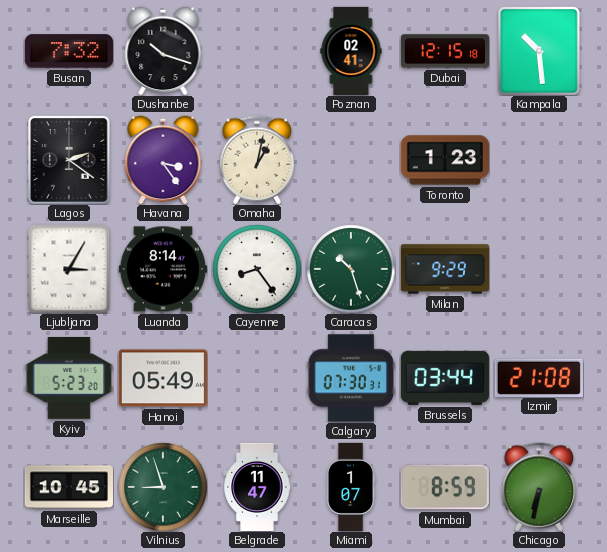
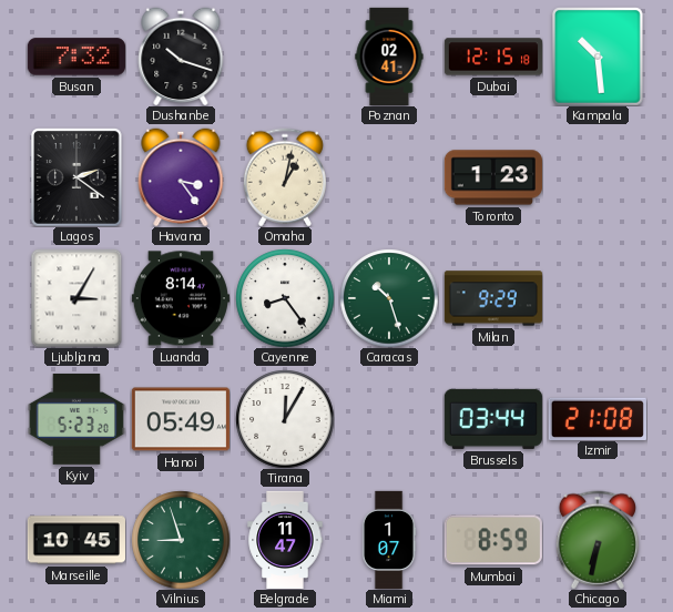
Tirana: none -> 12:05 (285, 419)
Calgary: 07:30 -> none (351, 378)
